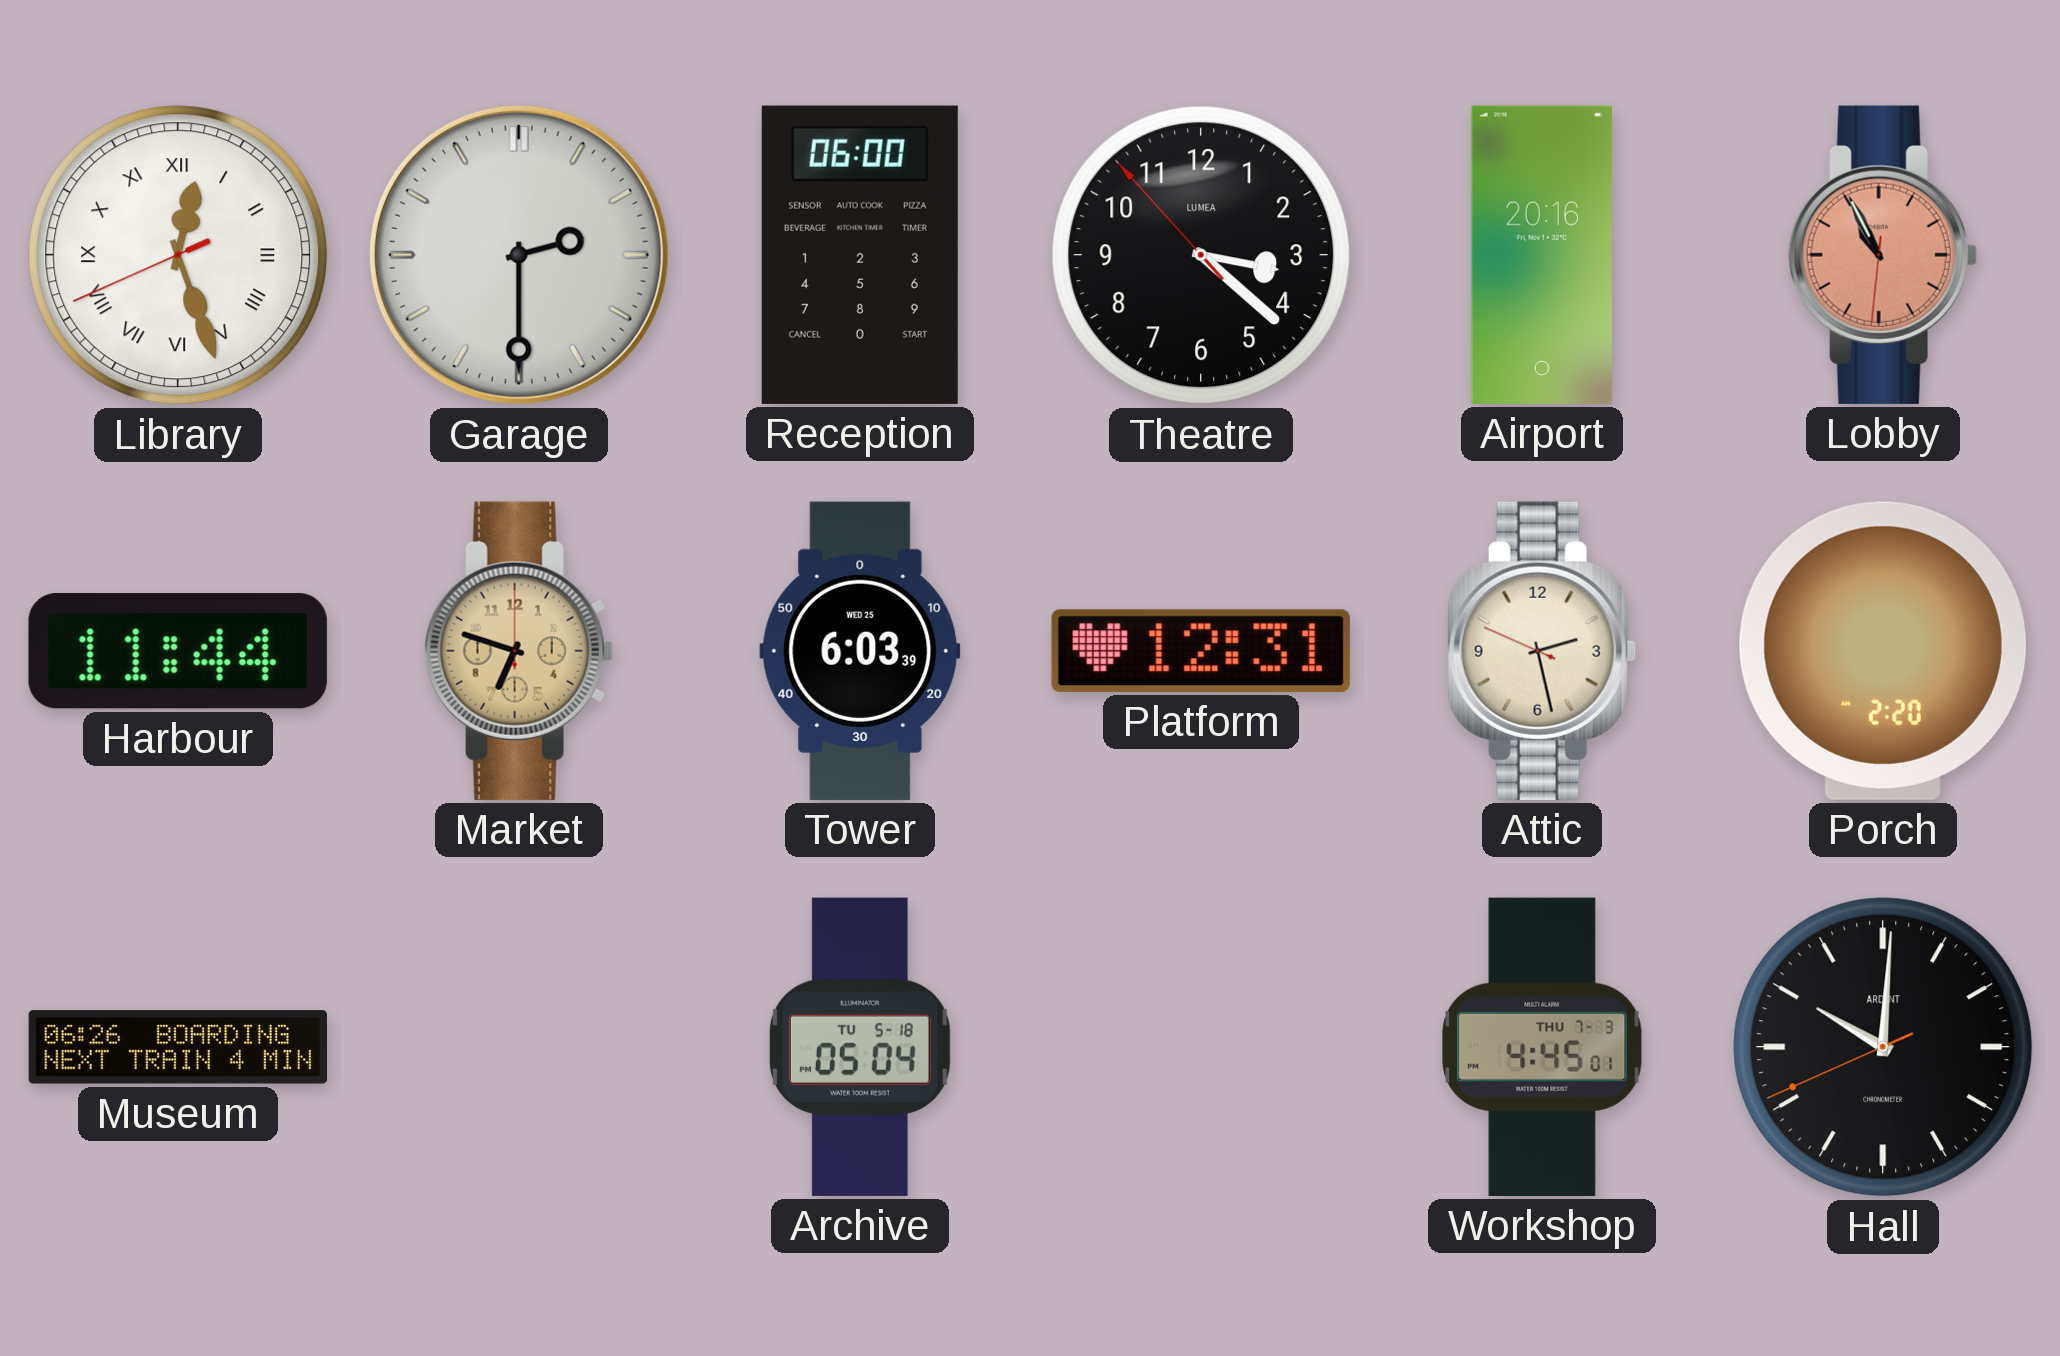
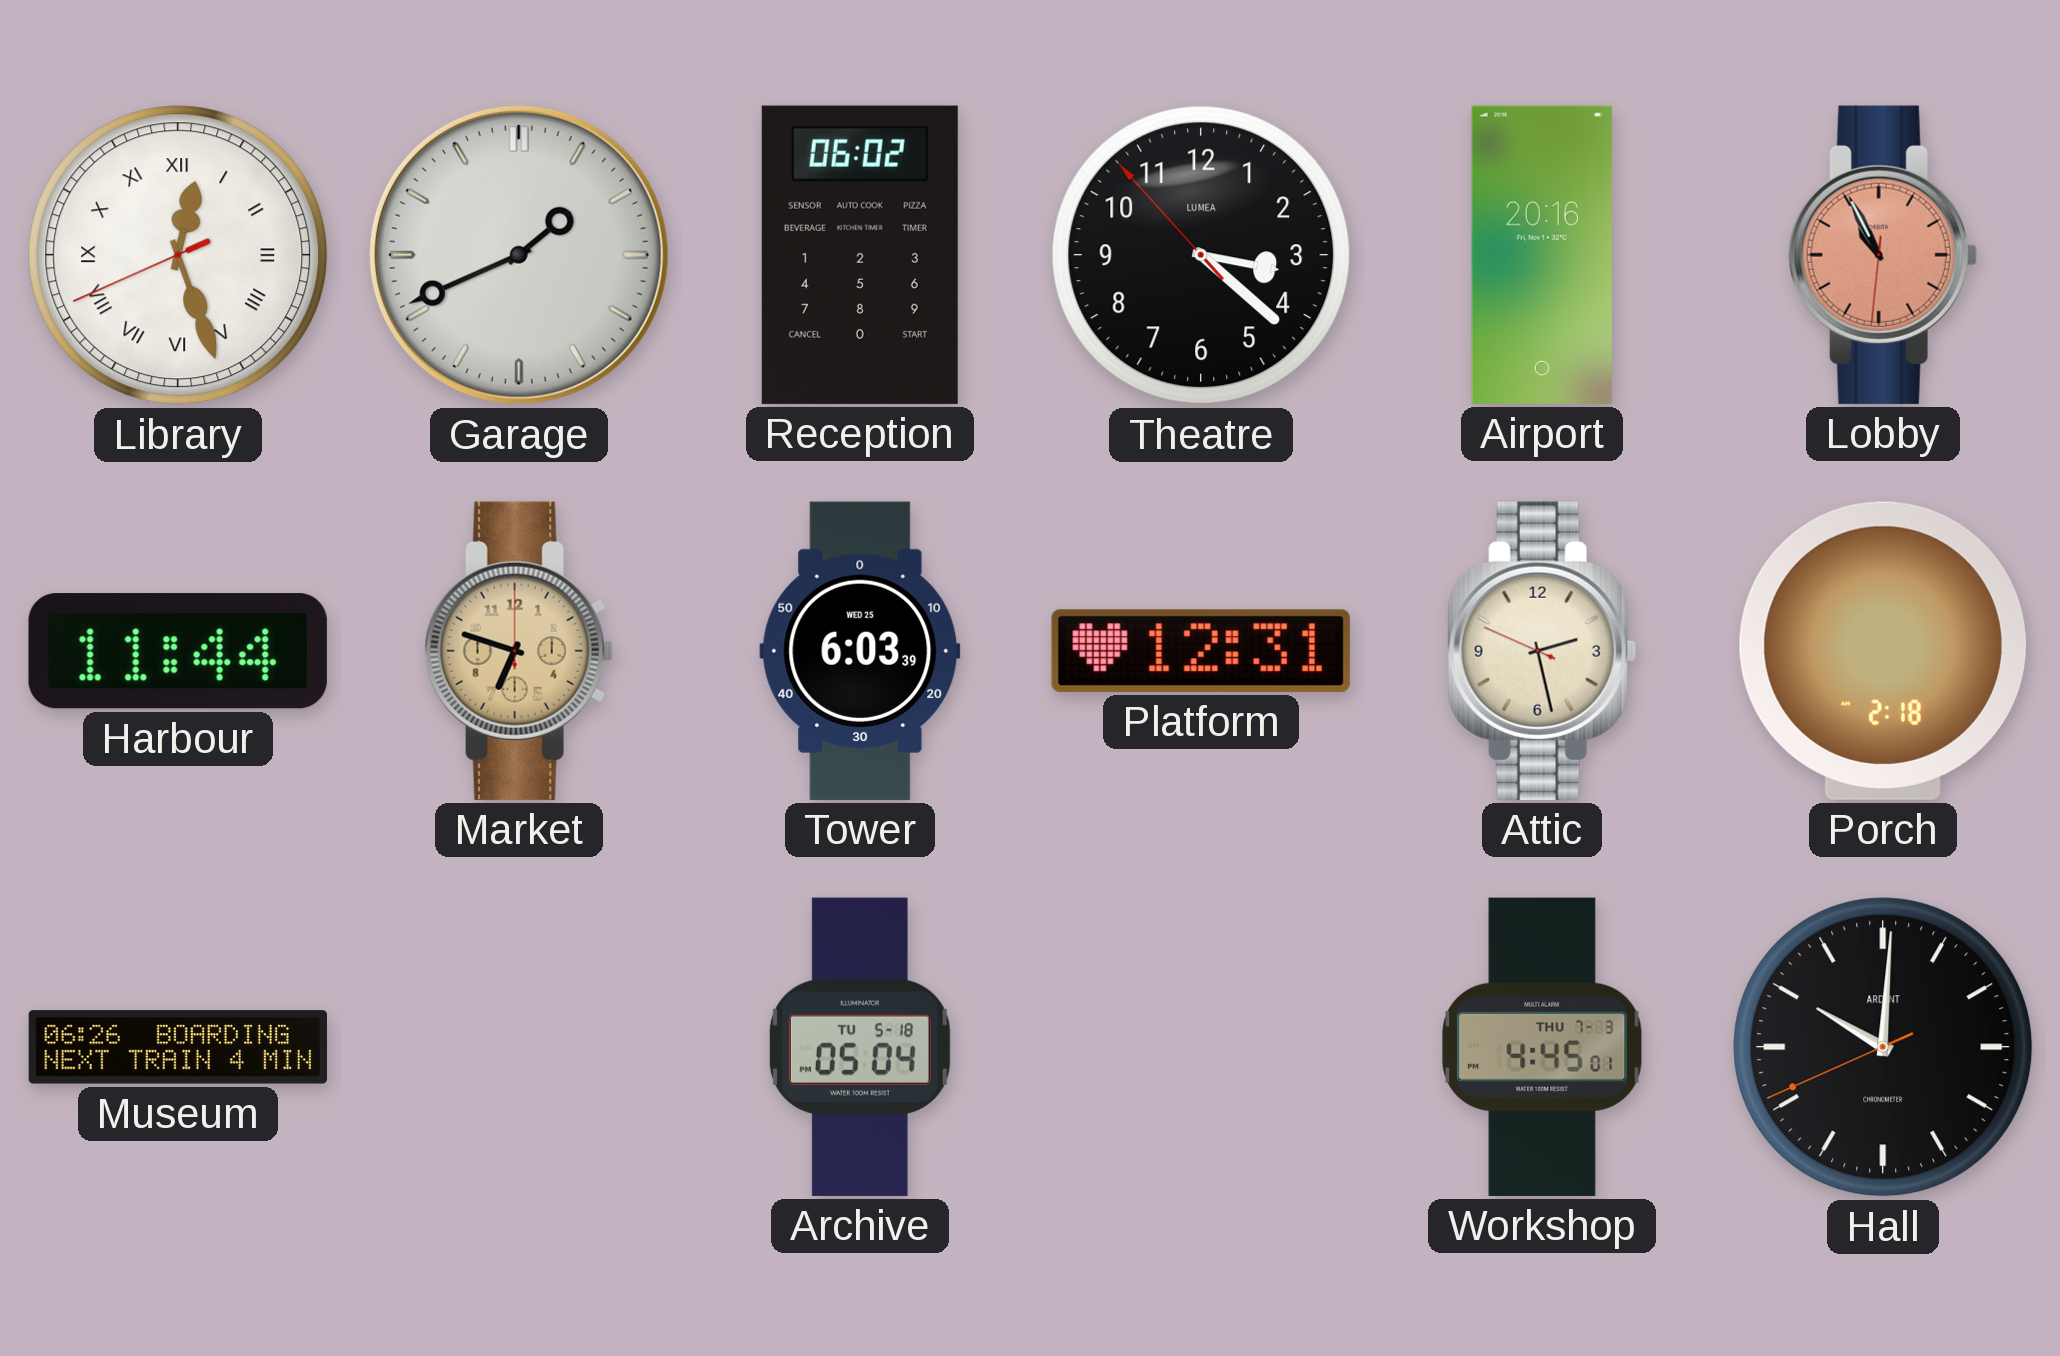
Garage: 2:30 -> 1:41 (519, 255)
Reception: 06:00 -> 06:02 (860, 255)
Porch: 2:20 -> 2:18 (1883, 651)
